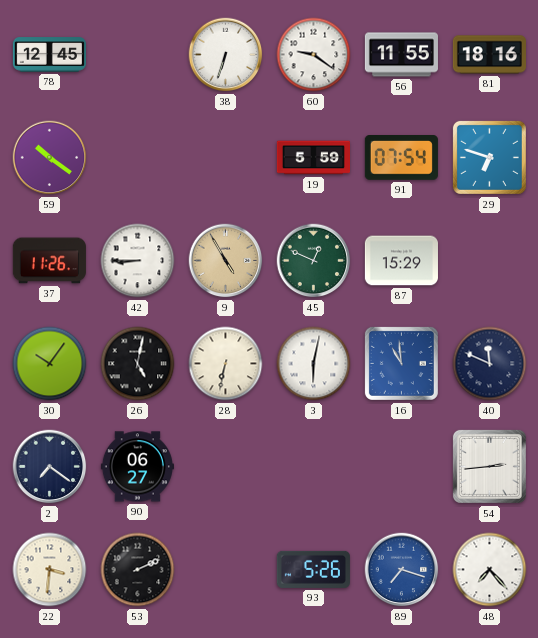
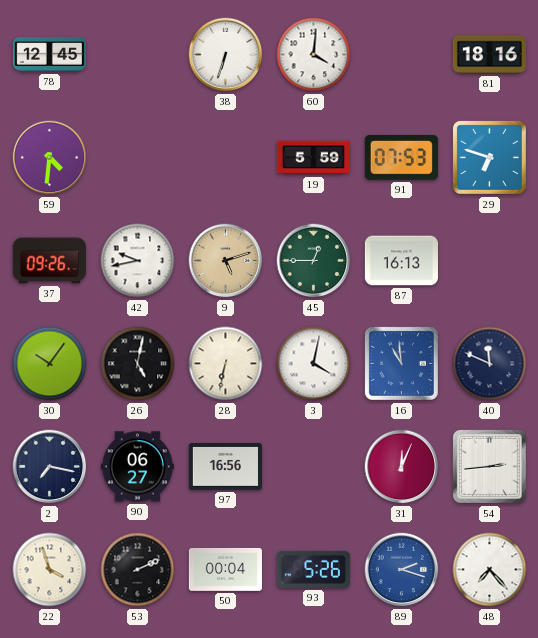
60: 9:21 -> 4:01 (314, 55)
56: 11:55 -> none (401, 55)
59: 10:21 -> 4:31 (50, 158)
91: 07:54 -> 07:53 (401, 158)
37: 11:26 -> 09:26 (49, 261)
42: 8:45 -> 9:43 (138, 261)
9: 4:55 -> 5:12 (226, 261)
45: 12:49 -> 12:45 (314, 261)
87: 15:29 -> 16:13 (401, 261)
3: 6:02 -> 4:02 (314, 364)
2: 7:21 -> 7:17 (50, 467)
97: none -> 16:56 (225, 467)
31: none -> 12:04 (402, 467)
22: 3:31 -> 3:57 (50, 570)
50: none -> 00:04 (225, 569)
89: 7:18 -> 2:18 (402, 570)
